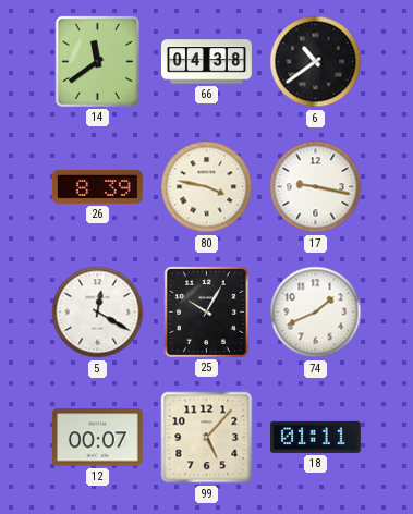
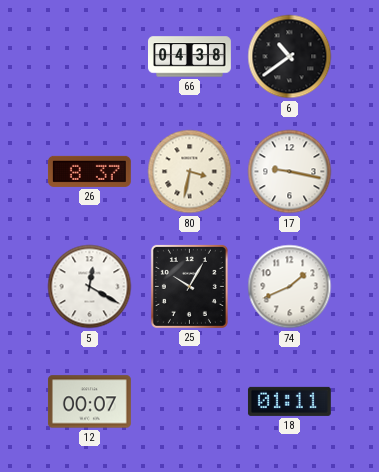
14: 11:39 -> none (97, 61)
26: 8:39 -> 8:37 (89, 171)
80: 3:47 -> 3:32 (190, 172)
99: 5:07 -> none (207, 438)
